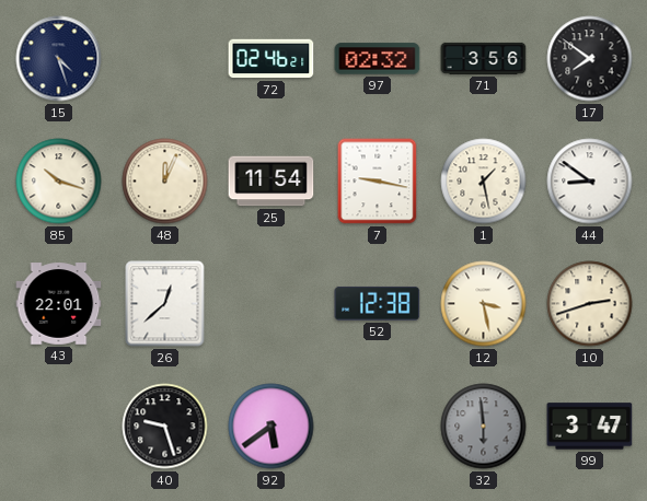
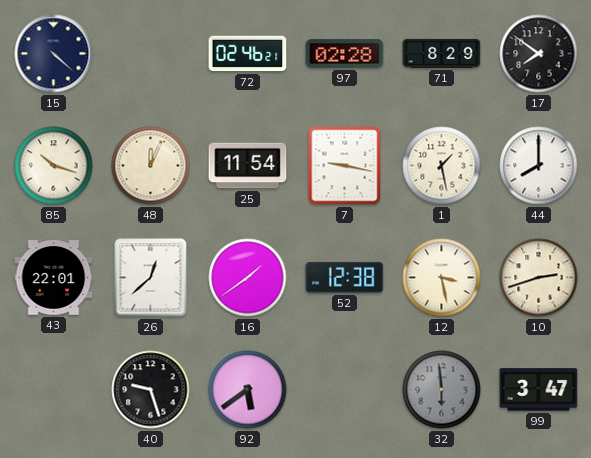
15: 4:27 -> 4:22 (54, 54)
97: 02:32 -> 02:28 (345, 54)
71: 3:56 -> 8:29 (442, 53)
44: 8:51 -> 8:00 (539, 166)
16: none -> 1:39 (248, 278)
